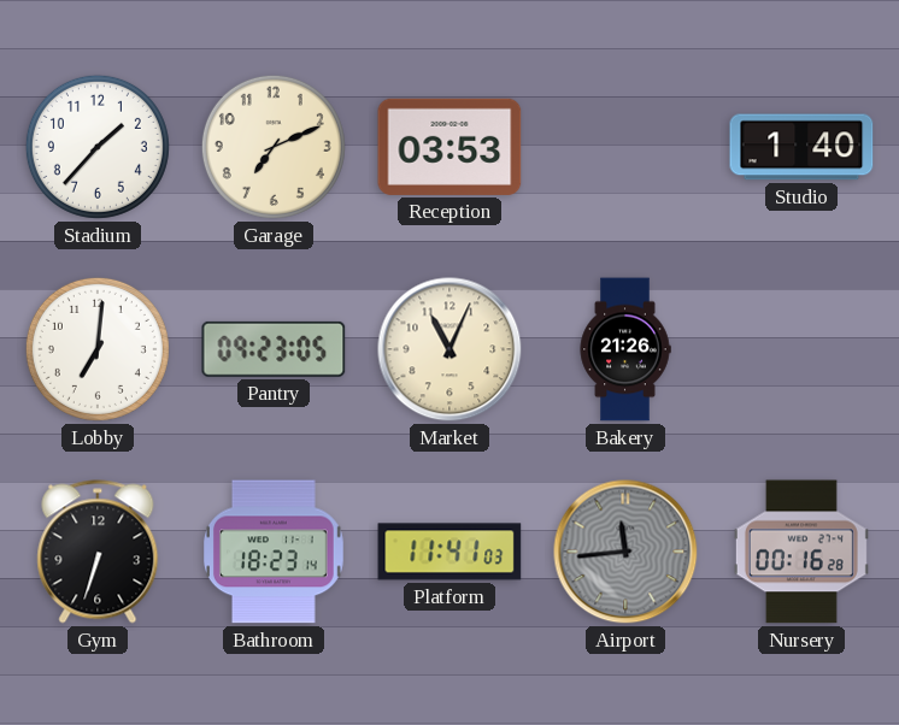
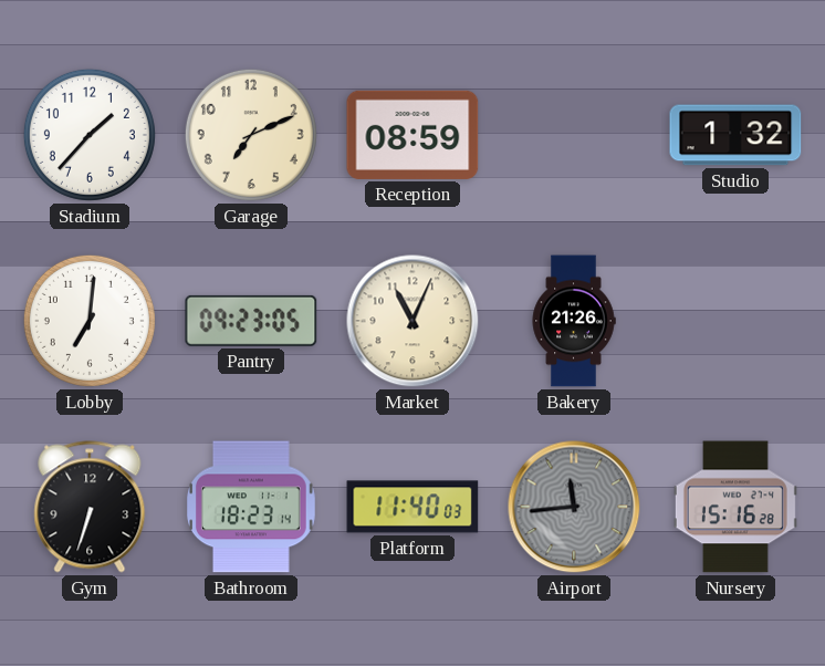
Reception: 03:53 -> 08:59 (412, 135)
Studio: 1:40 -> 1:32 (735, 135)
Platform: 11:41 -> 11:40 (412, 507)
Nursery: 00:16 -> 15:16 (735, 507)
